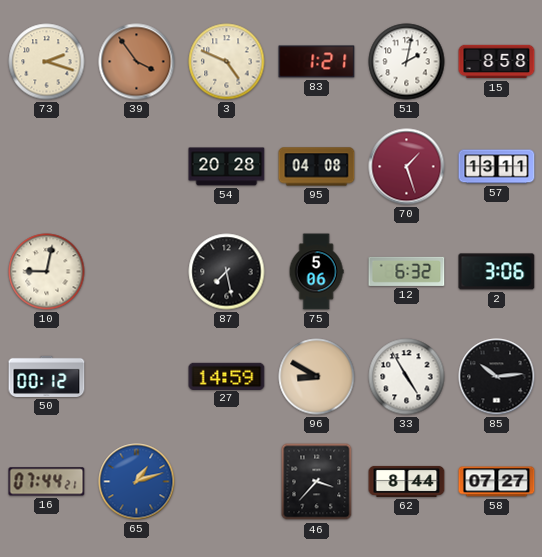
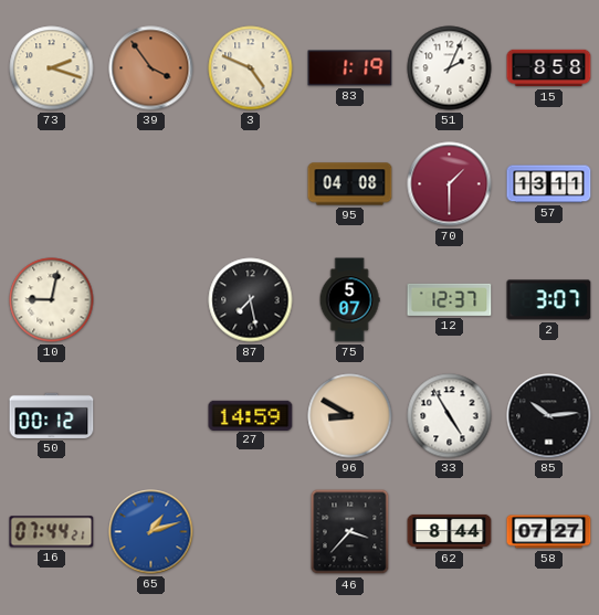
83: 1:21 -> 1:19 (350, 68)
51: 2:02 -> 2:04 (450, 68)
54: 20:28 -> none (227, 167)
70: 1:27 -> 1:30 (450, 184)
75: 5:06 -> 5:07 (349, 300)
12: 6:32 -> 12:37 (450, 299)
2: 3:06 -> 3:07 (549, 300)
